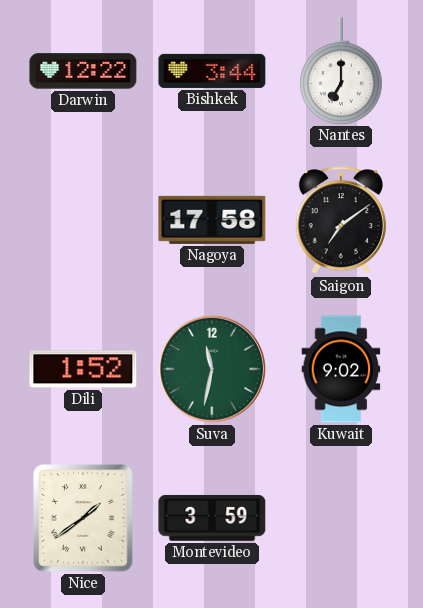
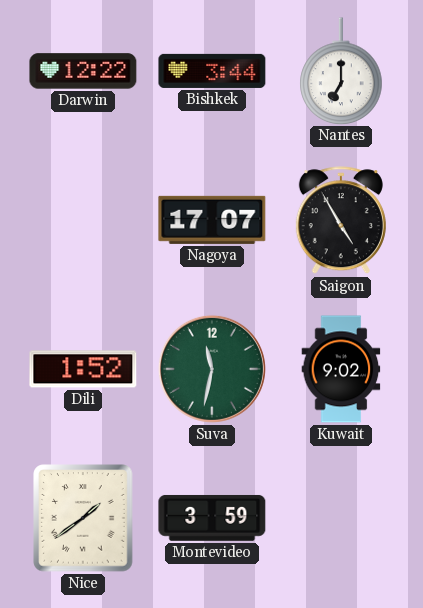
Nagoya: 17:58 -> 17:07 (212, 220)
Saigon: 7:09 -> 4:55 (341, 221)
